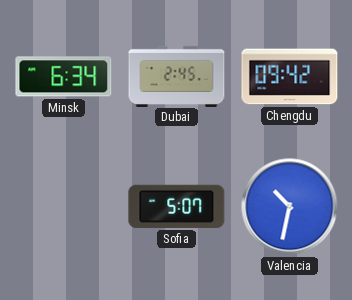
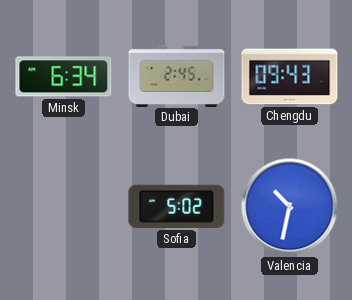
Chengdu: 09:42 -> 09:43 (290, 77)
Sofia: 5:07 -> 5:02 (177, 206)
